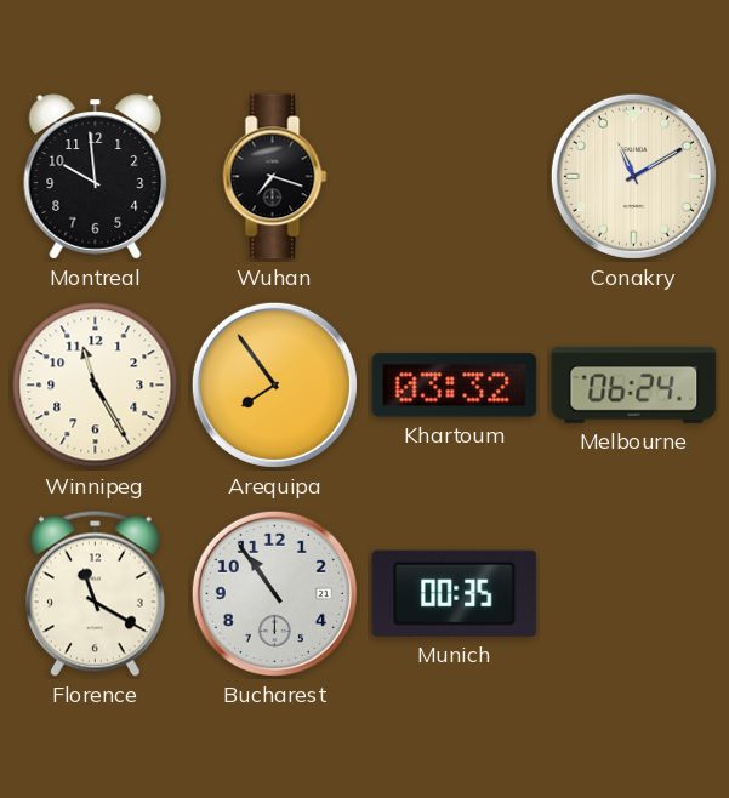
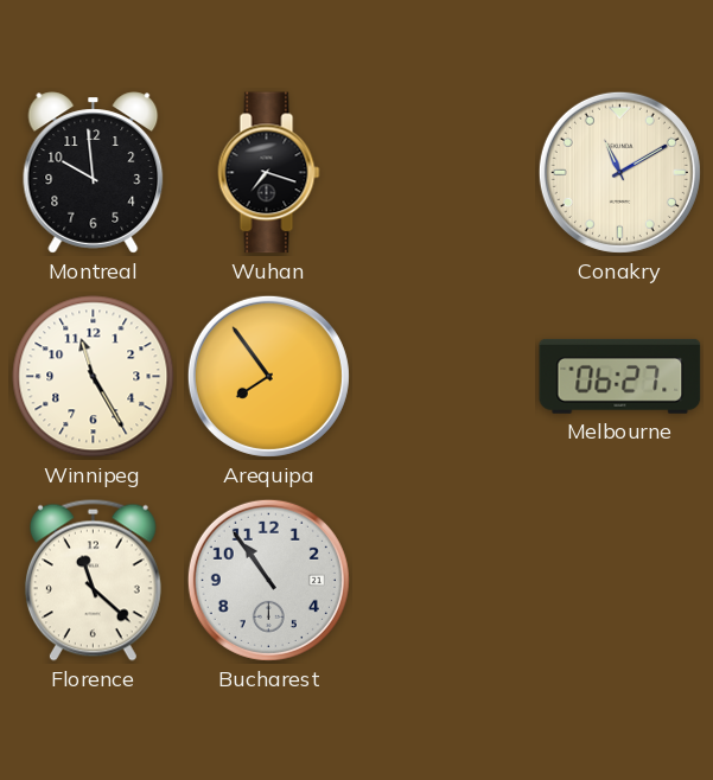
Khartoum: 03:32 -> none (455, 386)
Melbourne: 06:24 -> 06:27 (620, 376)
Florence: 11:20 -> 11:22 (93, 580)
Munich: 00:35 -> none (455, 593)
